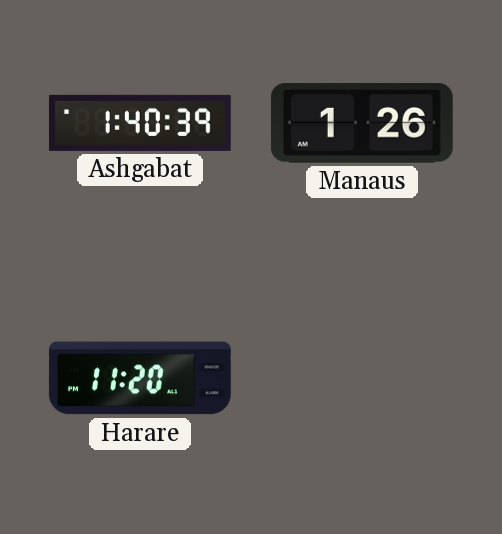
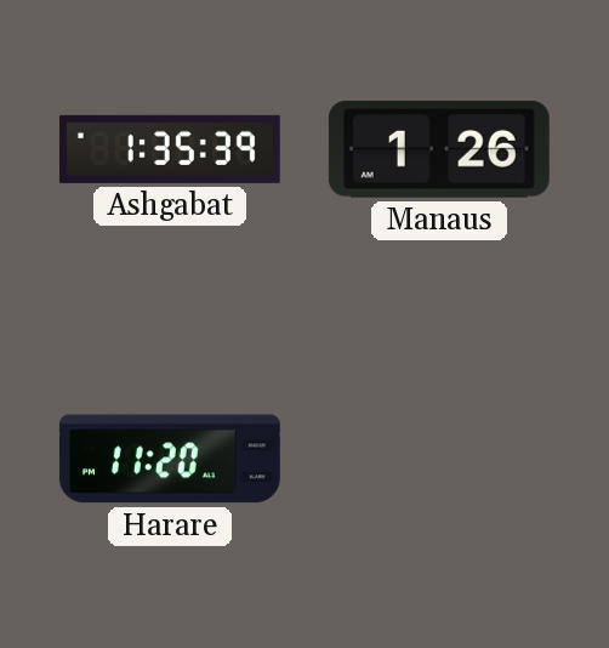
Ashgabat: 1:40 -> 1:35 (170, 149)
